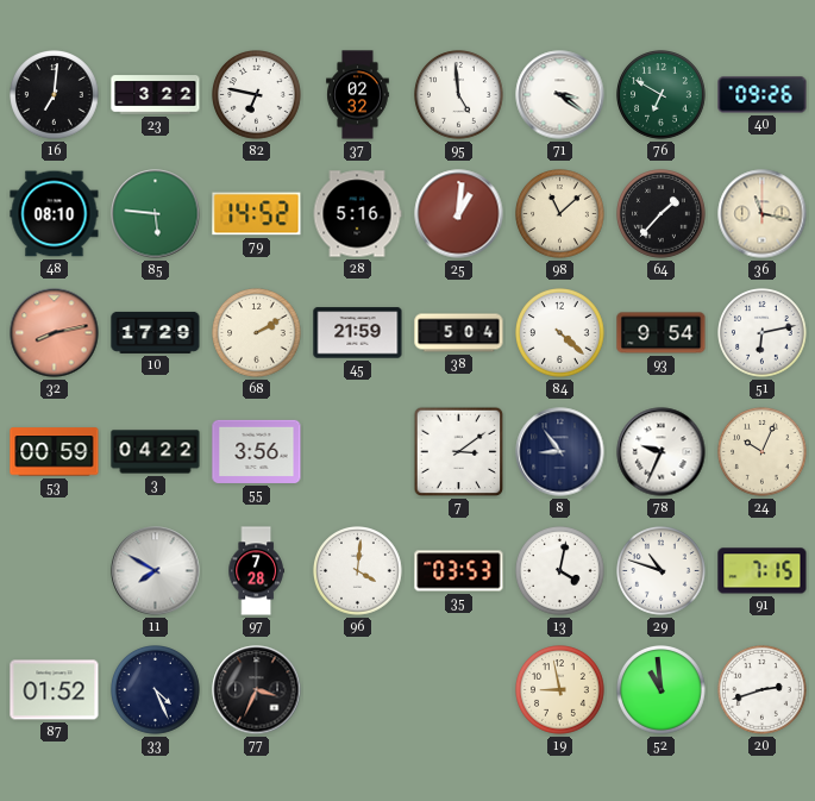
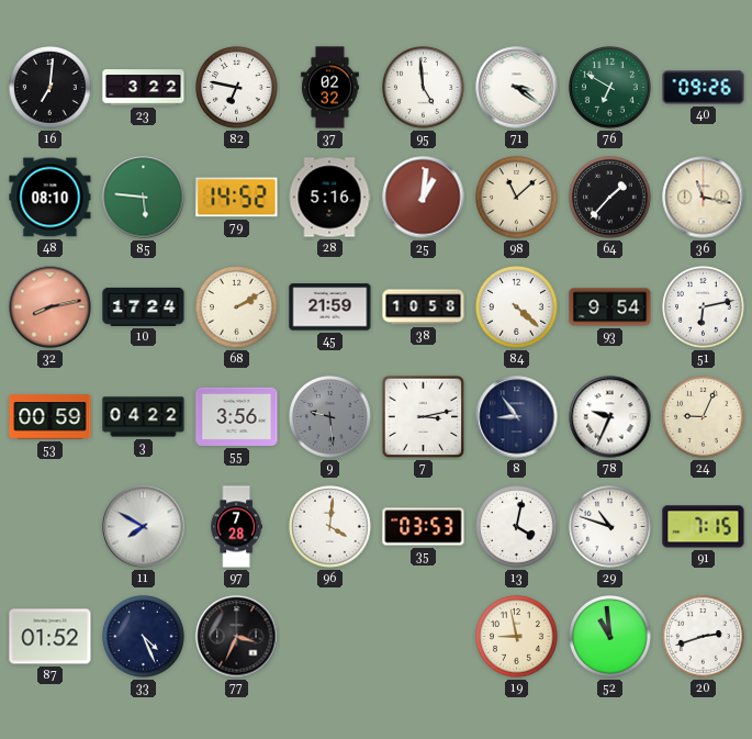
10: 17:29 -> 17:24 (144, 306)
38: 5:04 -> 10:58 (424, 307)
9: none -> 9:29 (330, 417)
7: 3:09 -> 3:13 (424, 417)
24: 10:04 -> 9:04 (704, 417)
